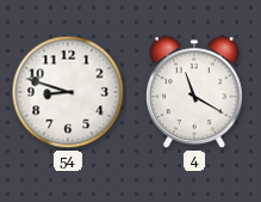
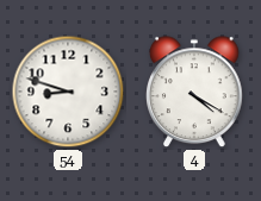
4: 11:20 -> 4:20 (195, 93)
